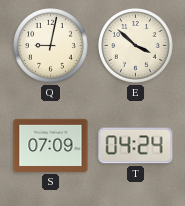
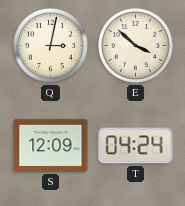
Q: 9:02 -> 3:02 (51, 46)
S: 07:09 -> 12:09 (51, 145)
